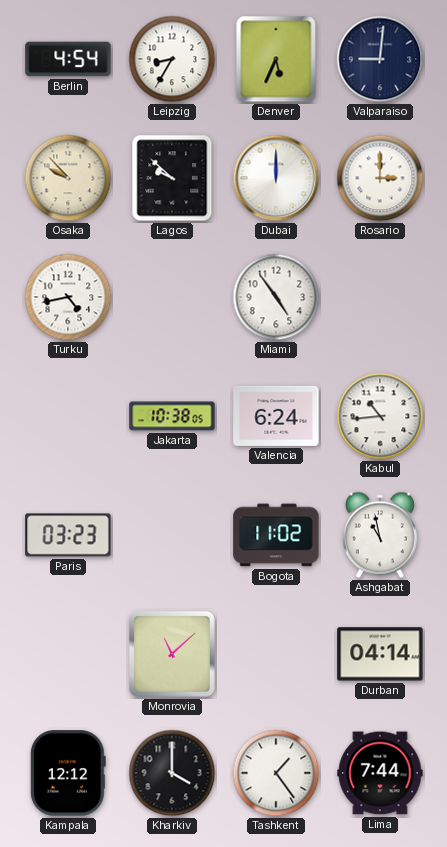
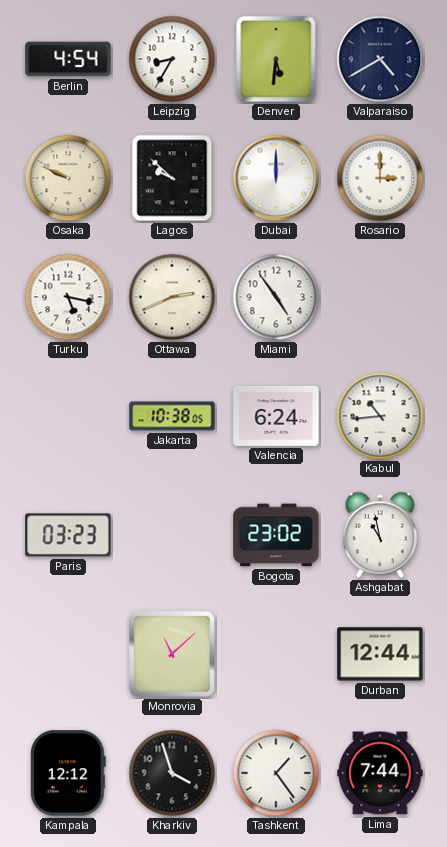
Denver: 5:34 -> 5:31 (276, 59)
Valparaiso: 9:01 -> 4:40 (380, 59)
Osaka: 9:53 -> 9:49 (68, 178)
Turku: 4:43 -> 5:17 (68, 297)
Ottawa: none -> 2:41 (172, 297)
Bogota: 11:02 -> 23:02 (276, 535)
Durban: 04:14 -> 12:44 (380, 654)
Kharkiv: 4:00 -> 3:57 (172, 773)
